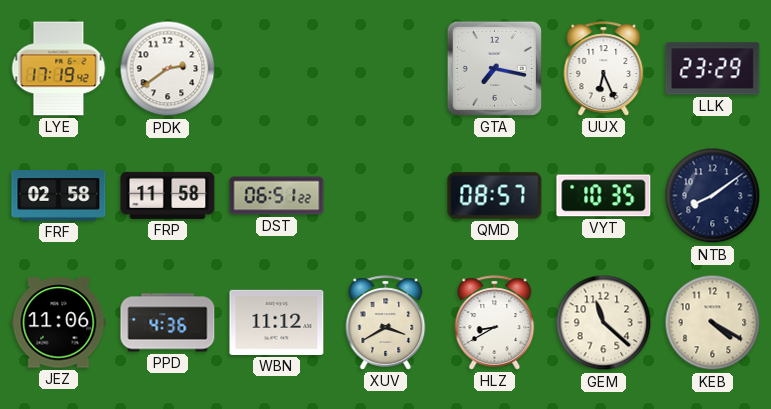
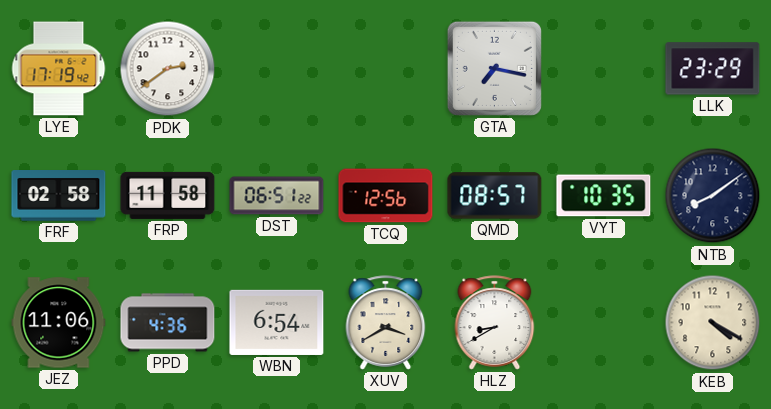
UUX: 6:26 -> none (604, 69)
TCQ: none -> 12:56 (386, 196)
WBN: 11:12 -> 6:54 (277, 322)
GEM: 11:22 -> none (604, 323)
